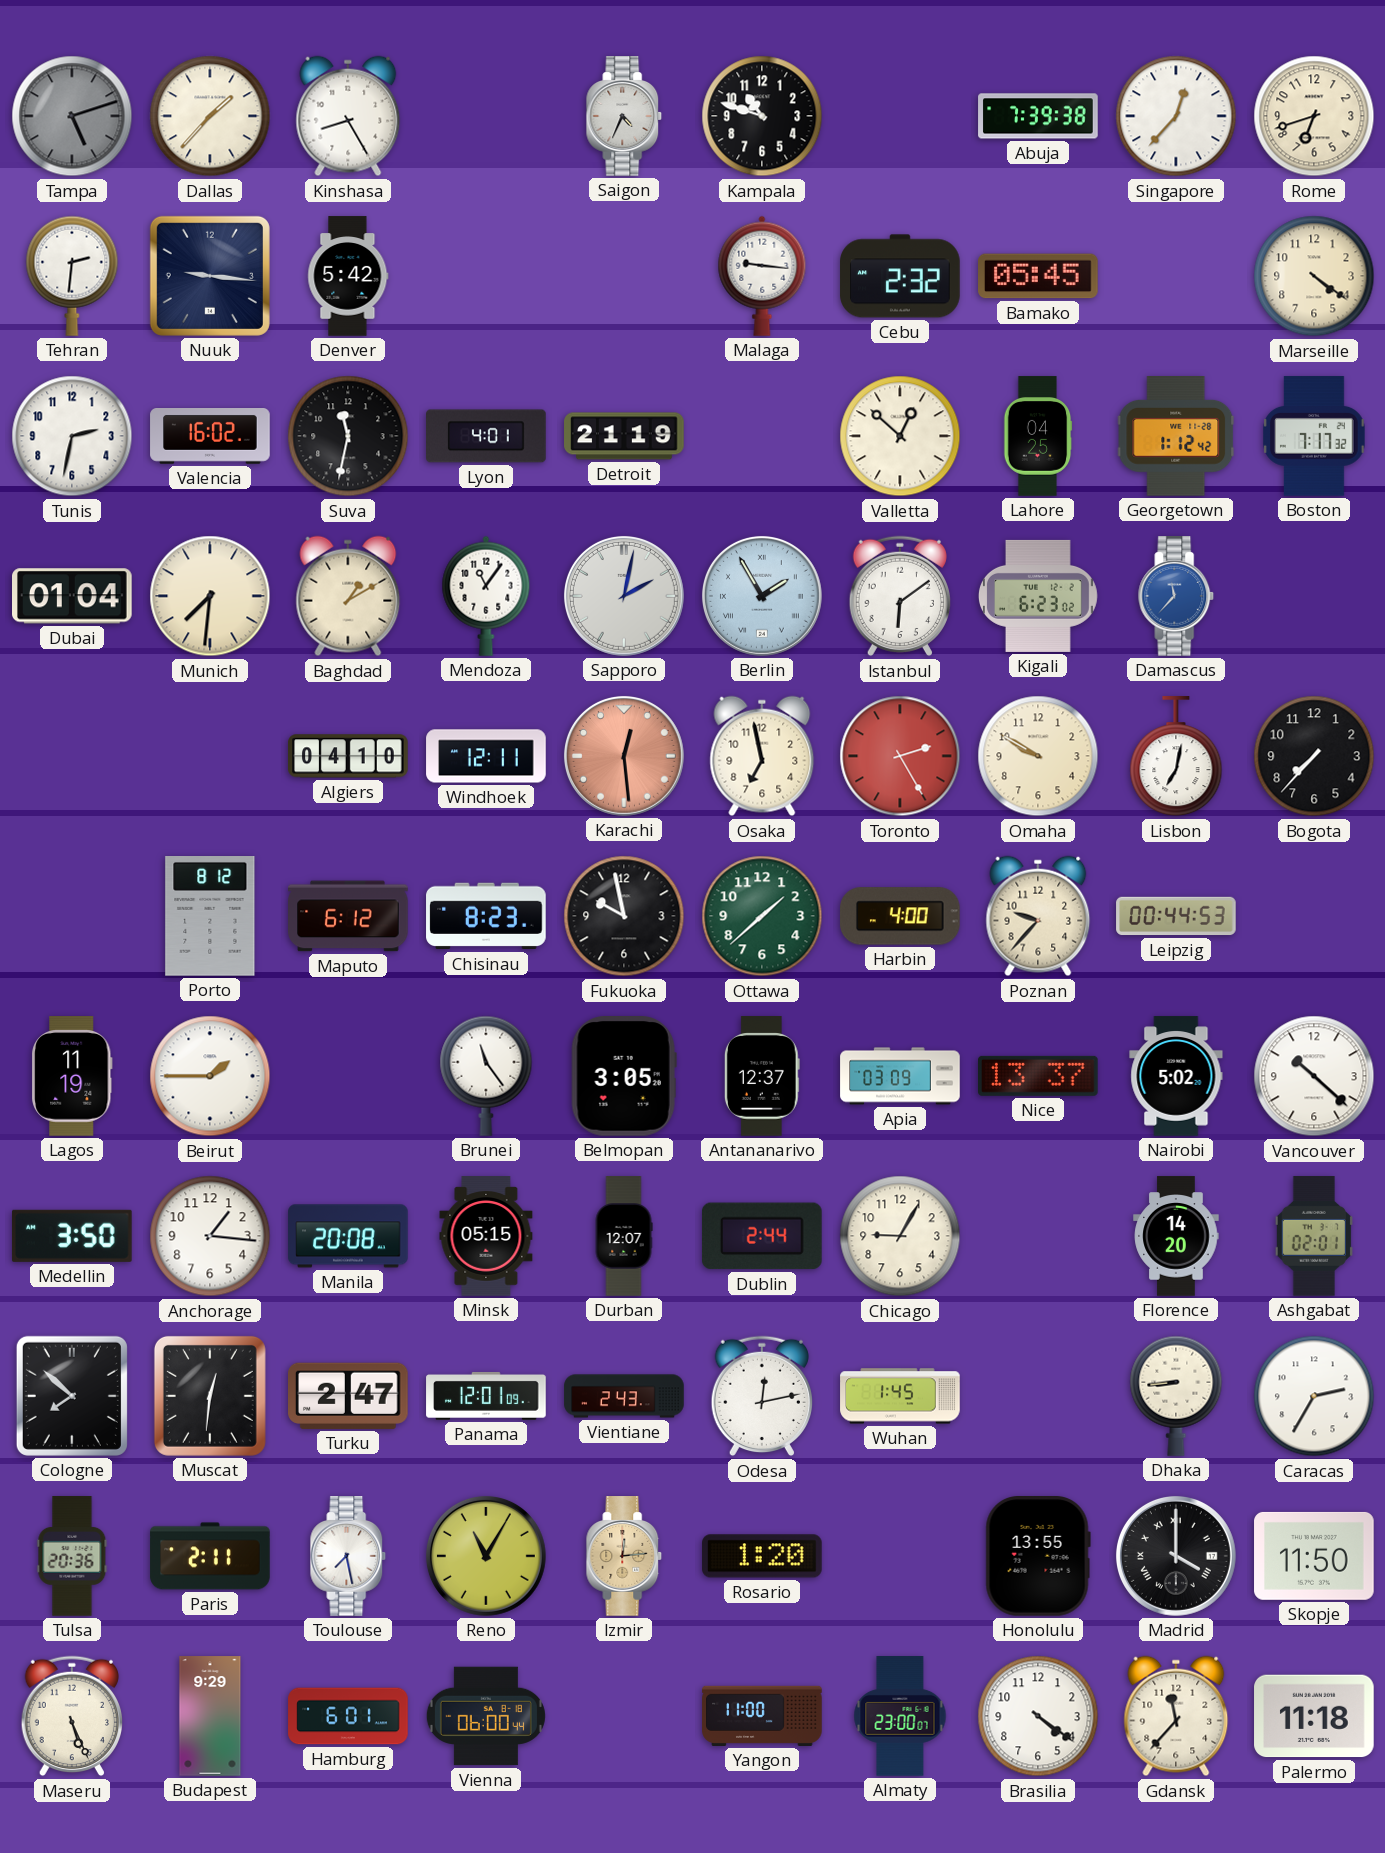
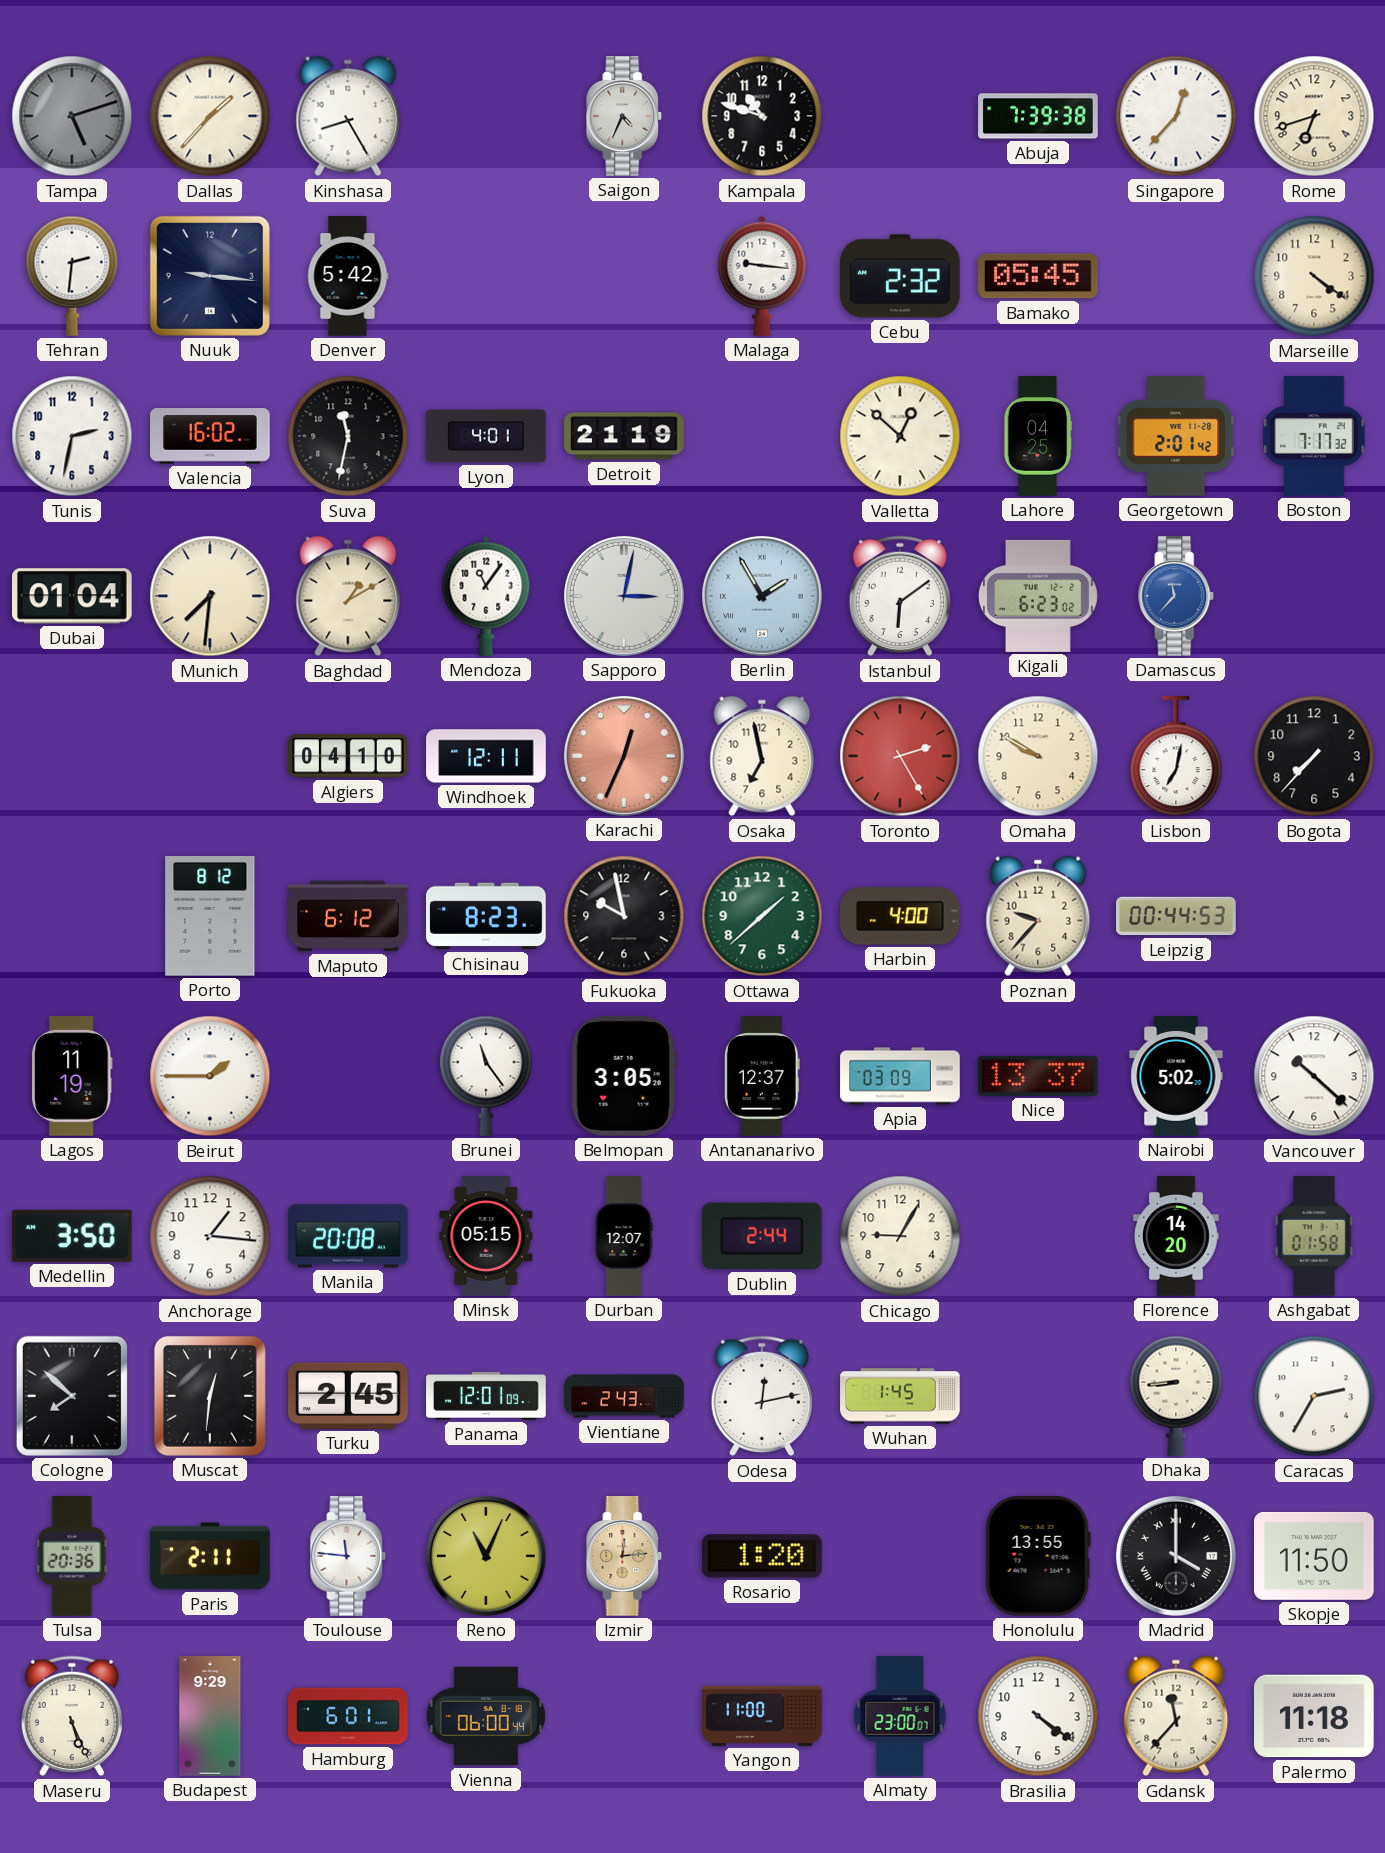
Georgetown: 1:12 -> 2:01 (1176, 436)
Sapporo: 2:02 -> 3:02 (624, 596)
Karachi: 12:29 -> 12:34 (624, 756)
Ashgabat: 02:01 -> 01:58 (1314, 1236)
Turku: 2:47 -> 2:45 (349, 1396)
Toulouse: 7:28 -> 11:46 (348, 1556)
Reno: 11:05 -> 11:04 (486, 1556)
